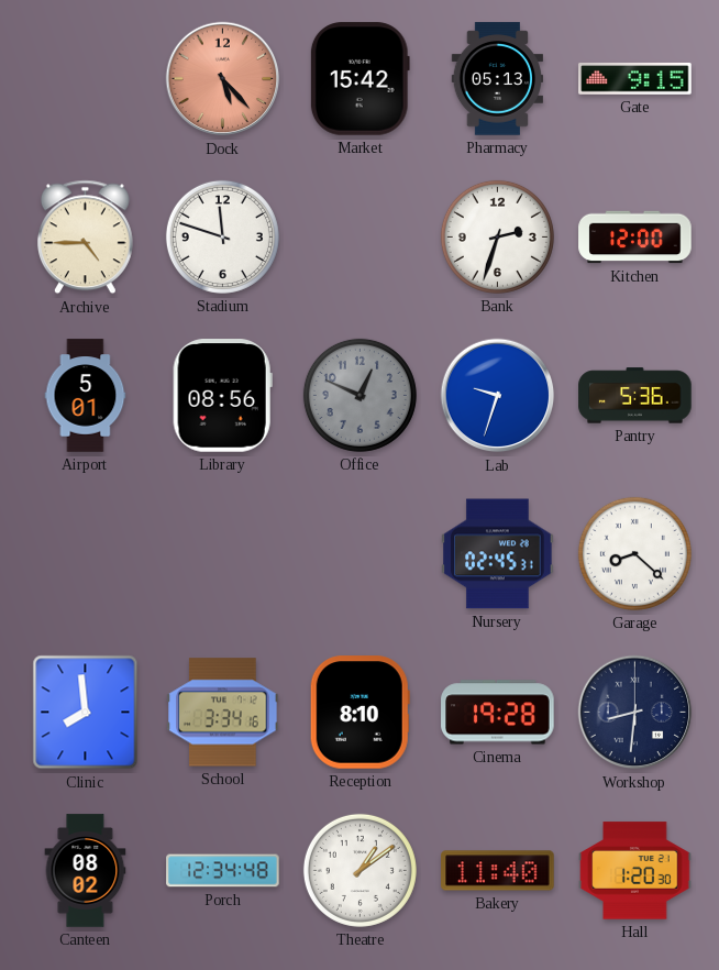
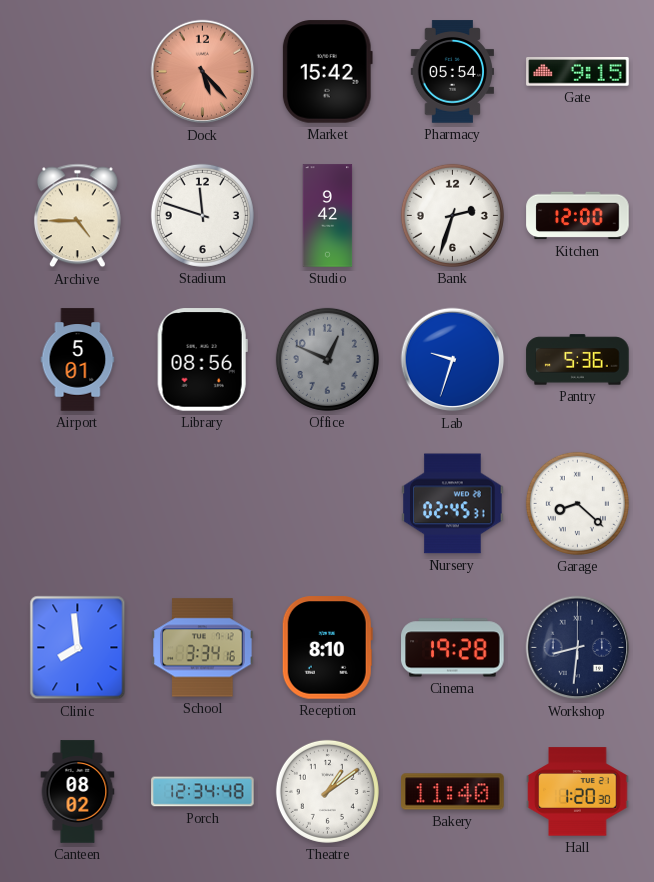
Pharmacy: 05:13 -> 05:54 (452, 72)
Studio: none -> 9:42 (328, 216)
